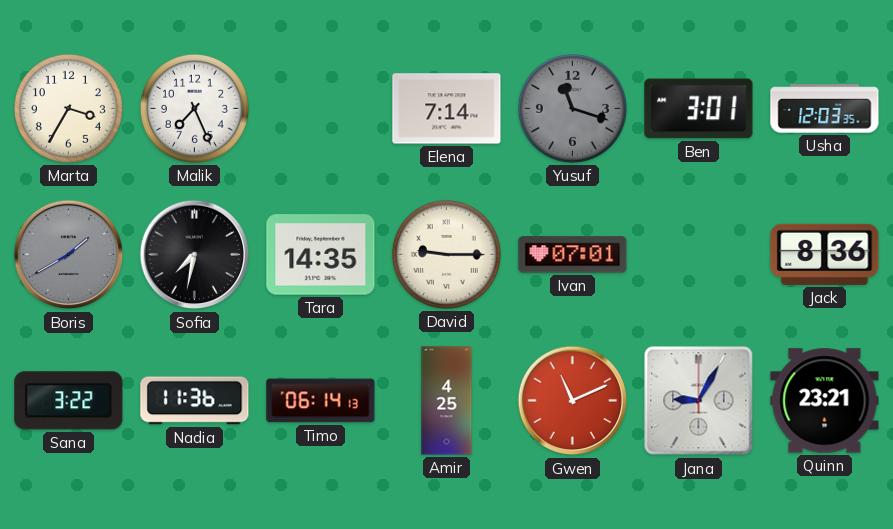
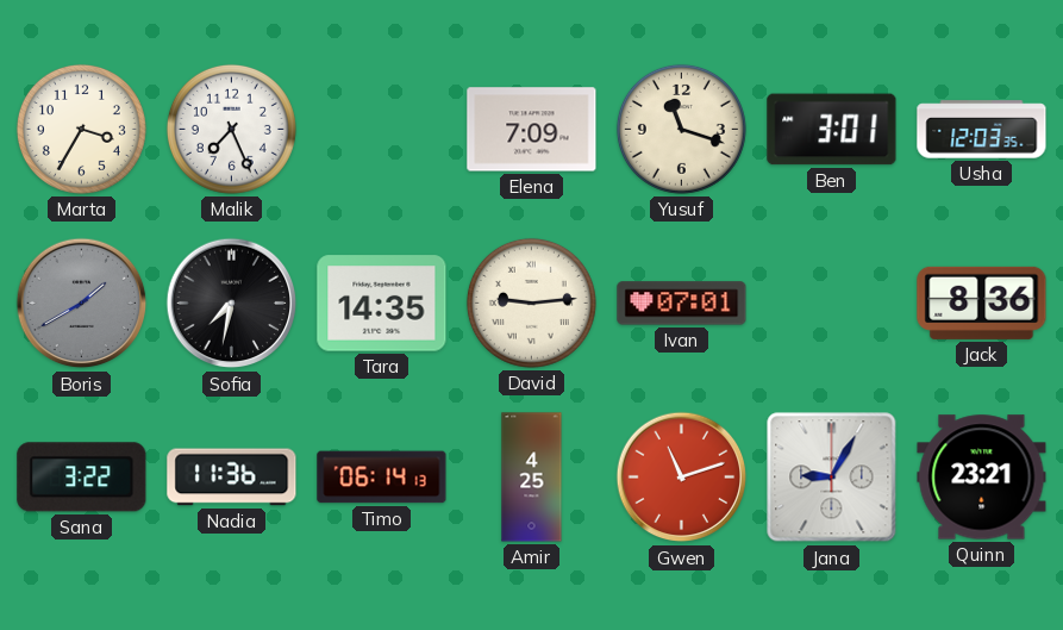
Elena: 7:14 -> 7:09 (532, 130)
Yusuf dial: grey -> cream (681, 129)
David: 9:15 -> 9:14 (531, 302)
Gwen: 11:11 -> 11:12 (682, 478)
